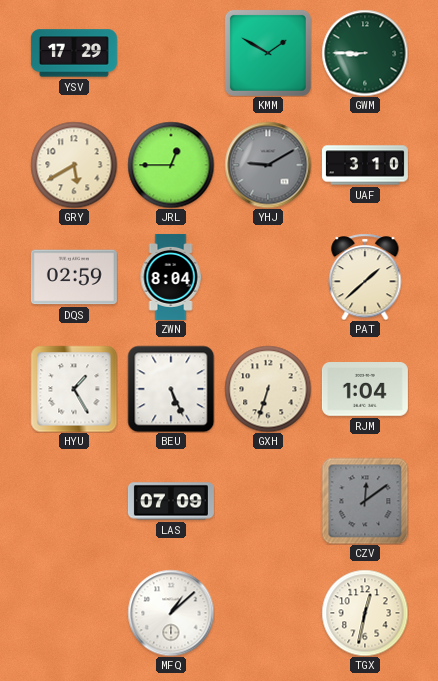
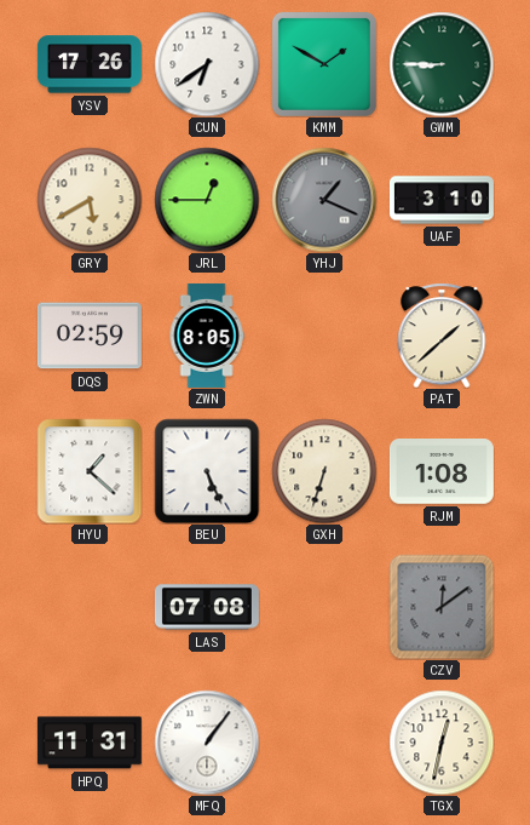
YSV: 17:29 -> 17:26 (90, 64)
CUN: none -> 6:39 (207, 64)
YHJ: 9:10 -> 1:19 (324, 200)
ZWN: 8:04 -> 8:05 (207, 336)
HYU: 1:25 -> 1:22 (90, 471)
RJM: 1:04 -> 1:08 (442, 472)
LAS: 07:09 -> 07:08 (207, 607)
HPQ: none -> 11:31 (90, 743)
MFQ: 1:08 -> 1:06 (207, 743)
